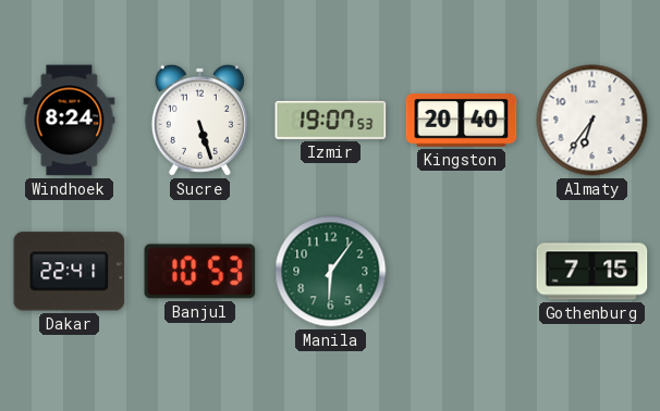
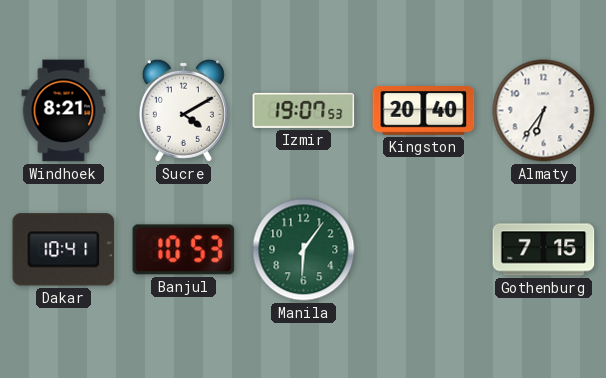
Windhoek: 8:24 -> 8:21 (64, 111)
Sucre: 5:27 -> 4:10 (183, 110)
Dakar: 22:41 -> 10:41 (64, 250)
